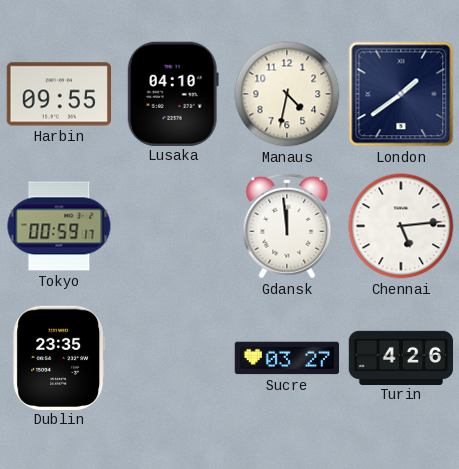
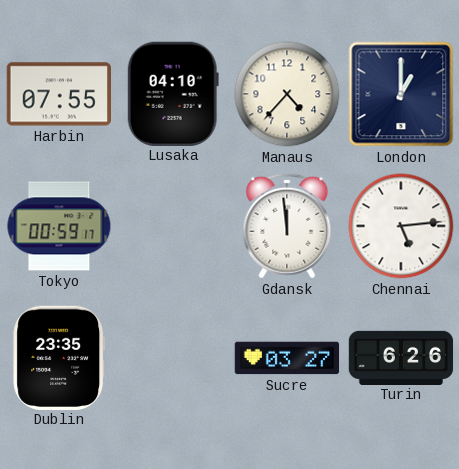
Harbin: 09:55 -> 07:55 (58, 94)
Manaus: 4:32 -> 4:37 (287, 94)
London: 1:39 -> 1:00 (401, 94)
Turin: 4:26 -> 6:26 (401, 357)
